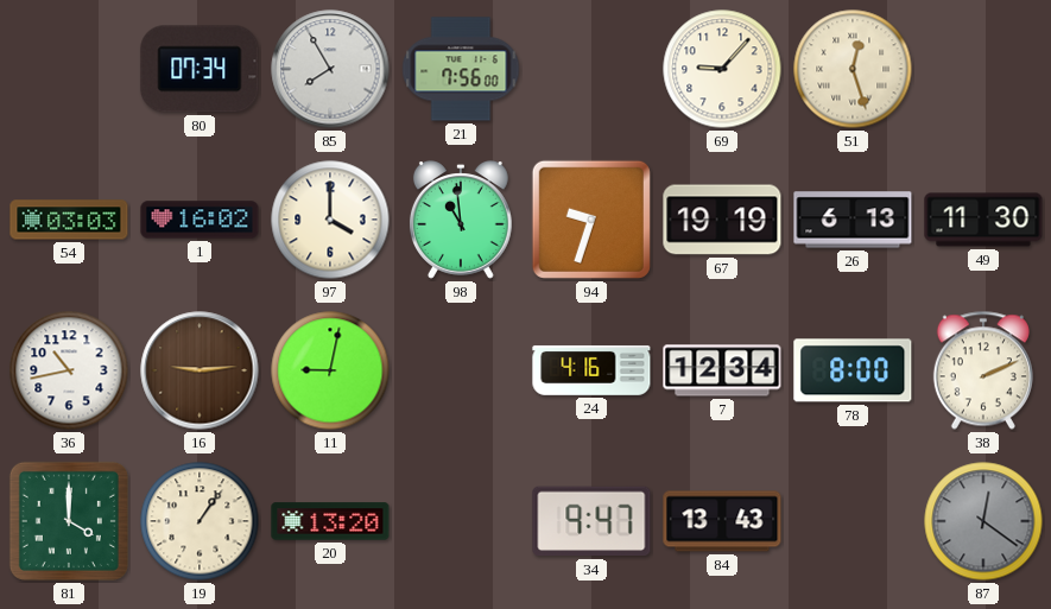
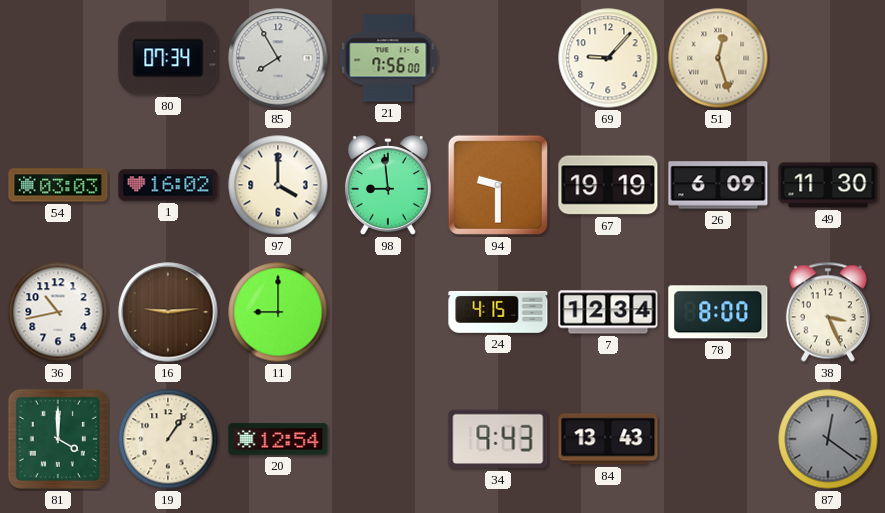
98: 10:59 -> 8:59 (388, 185)
94: 9:33 -> 9:30 (498, 185)
26: 6:13 -> 6:09 (718, 185)
11: 9:02 -> 9:00 (278, 312)
24: 4:16 -> 4:15 (498, 312)
38: 2:11 -> 3:26 (828, 312)
20: 13:20 -> 12:54 (278, 439)
34: 9:47 -> 9:43 (498, 439)
